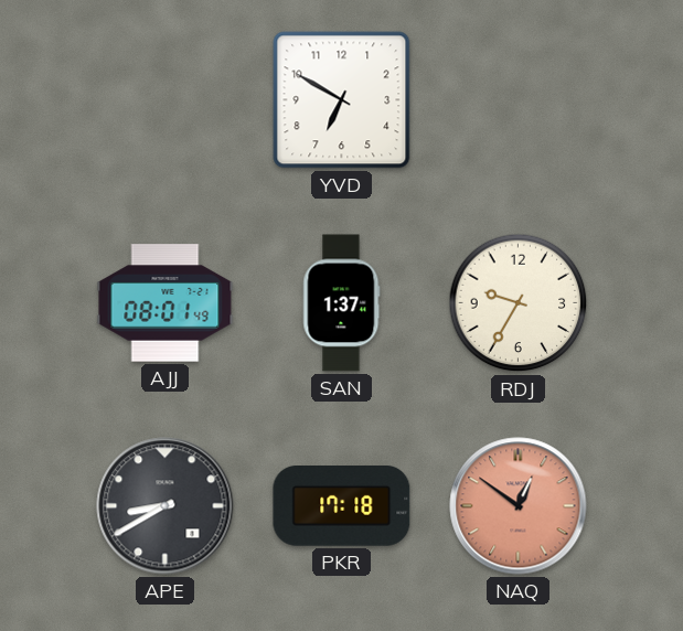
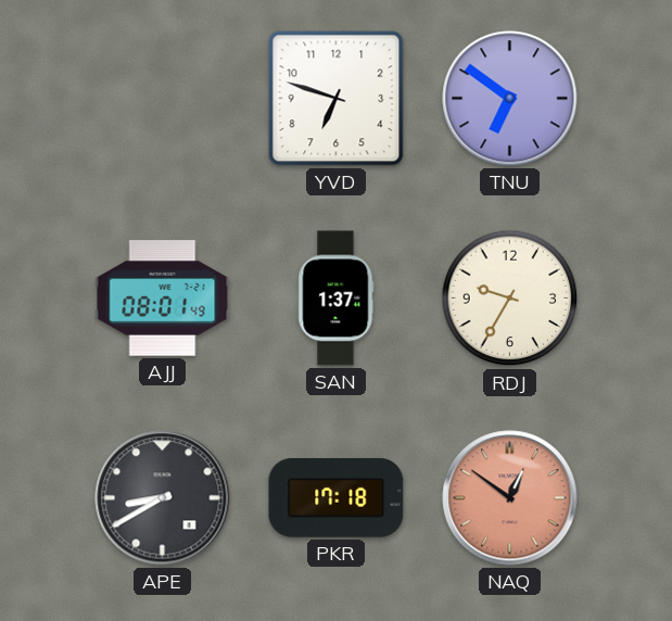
YVD: 6:50 -> 6:48 (337, 99)
TNU: none -> 6:51 (510, 99)
